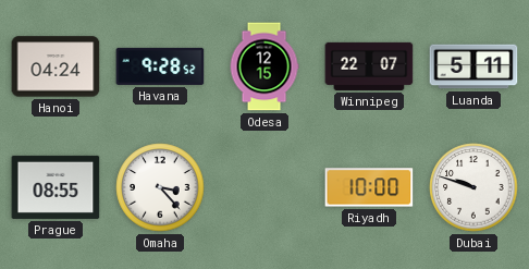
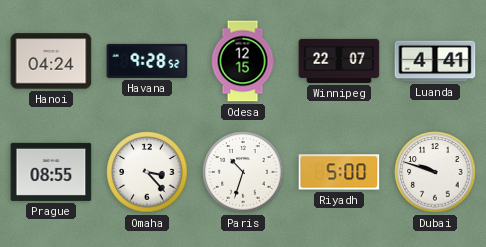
Luanda: 5:11 -> 4:41 (435, 61)
Paris: none -> 10:33 (243, 172)
Riyadh: 10:00 -> 5:00 (339, 172)
